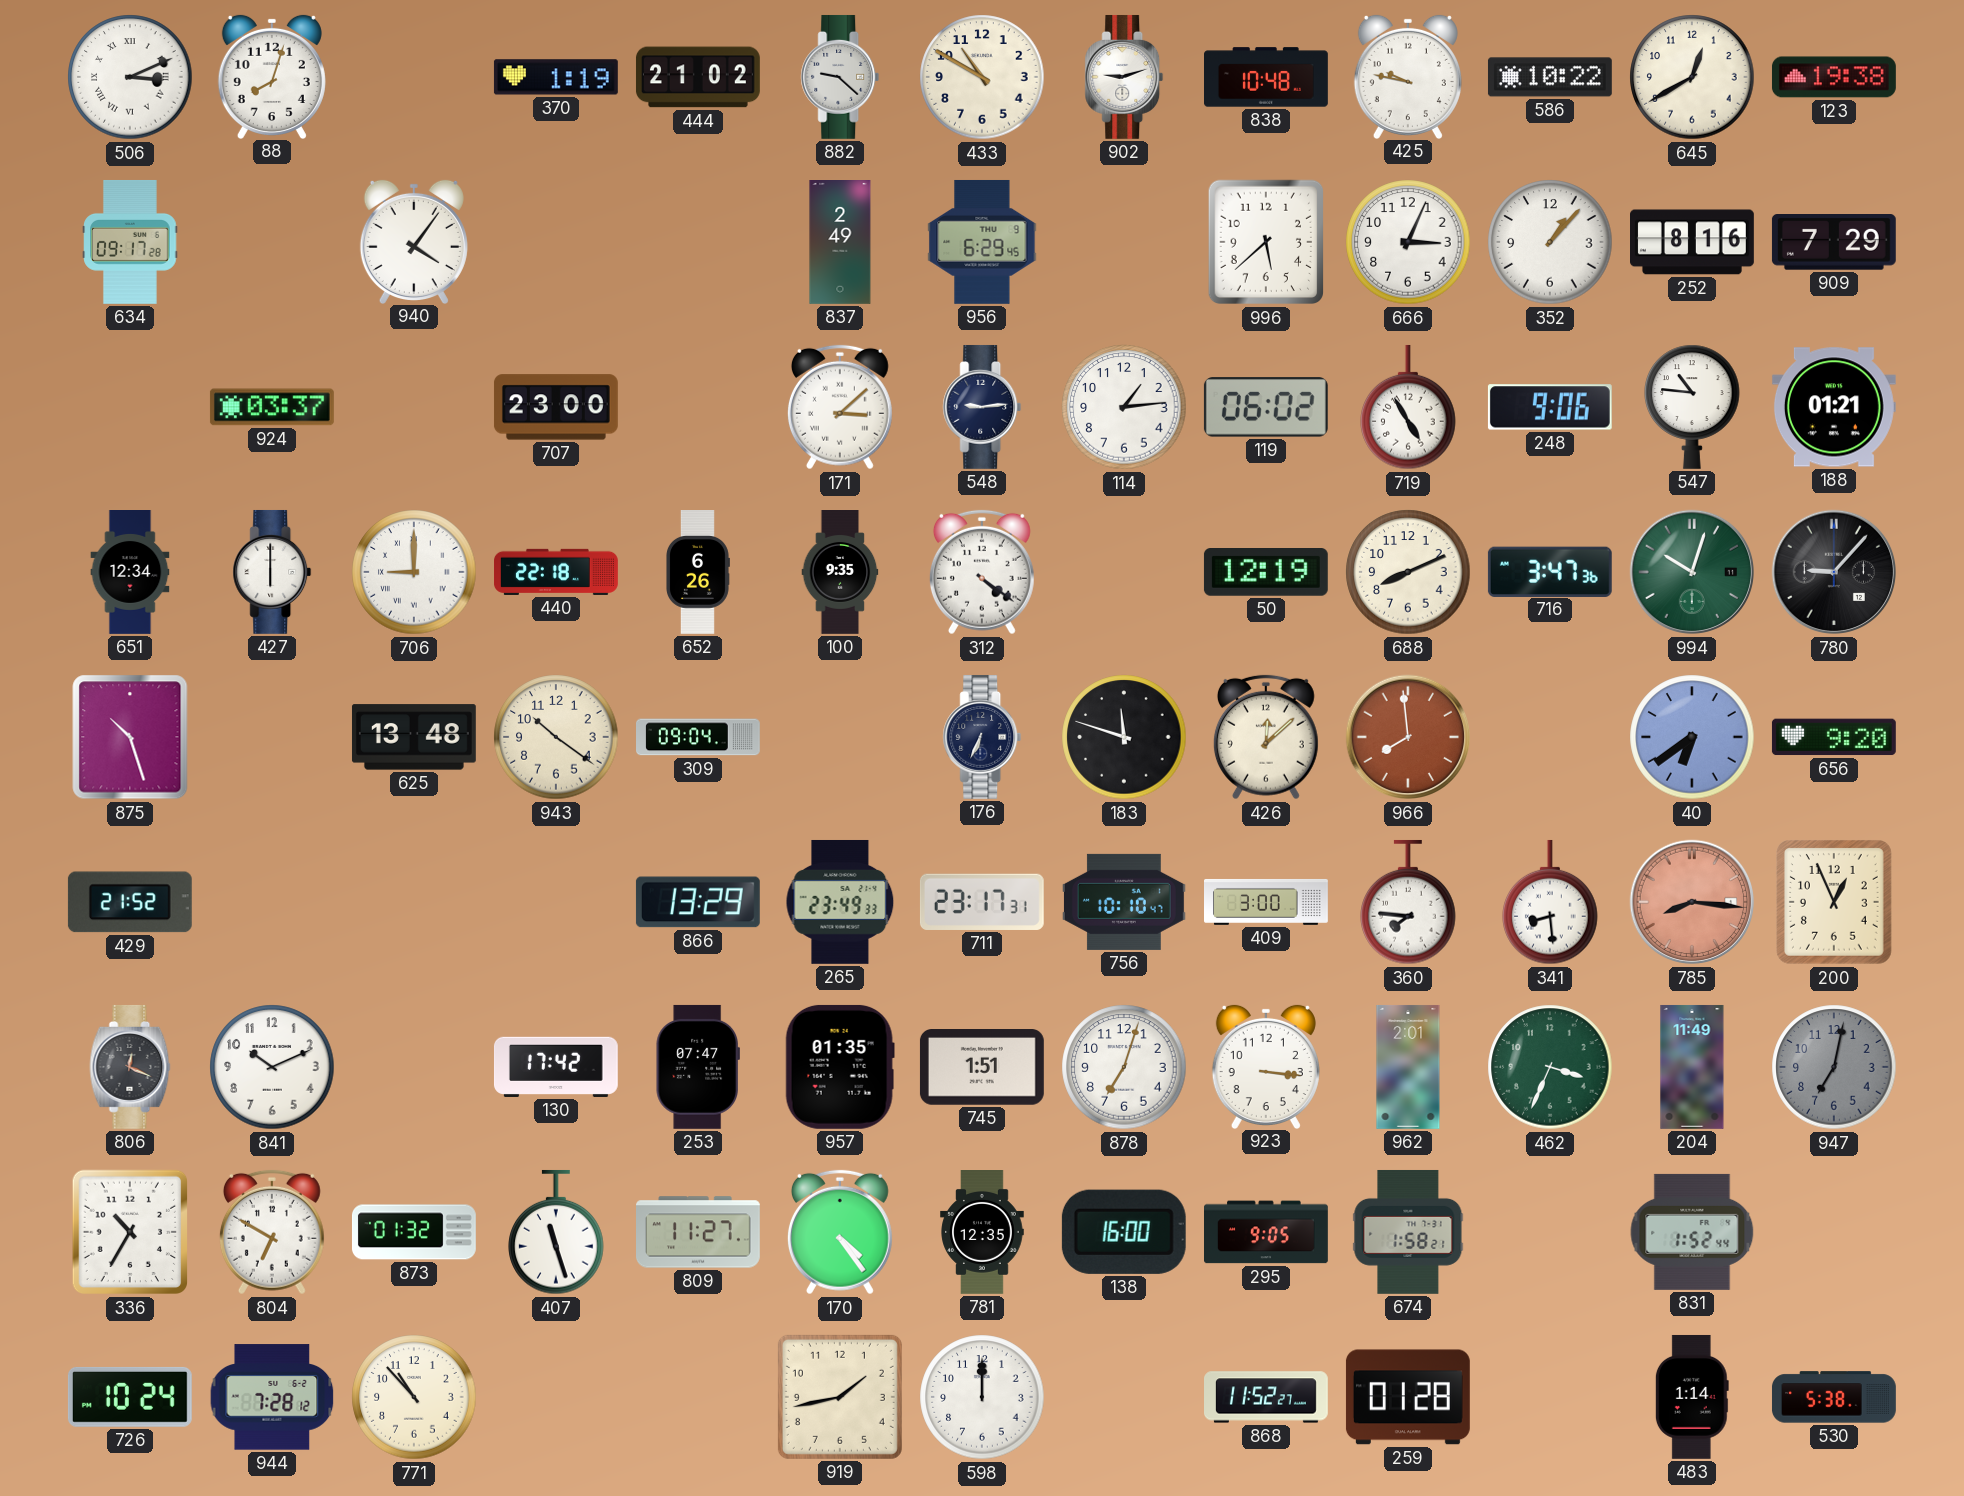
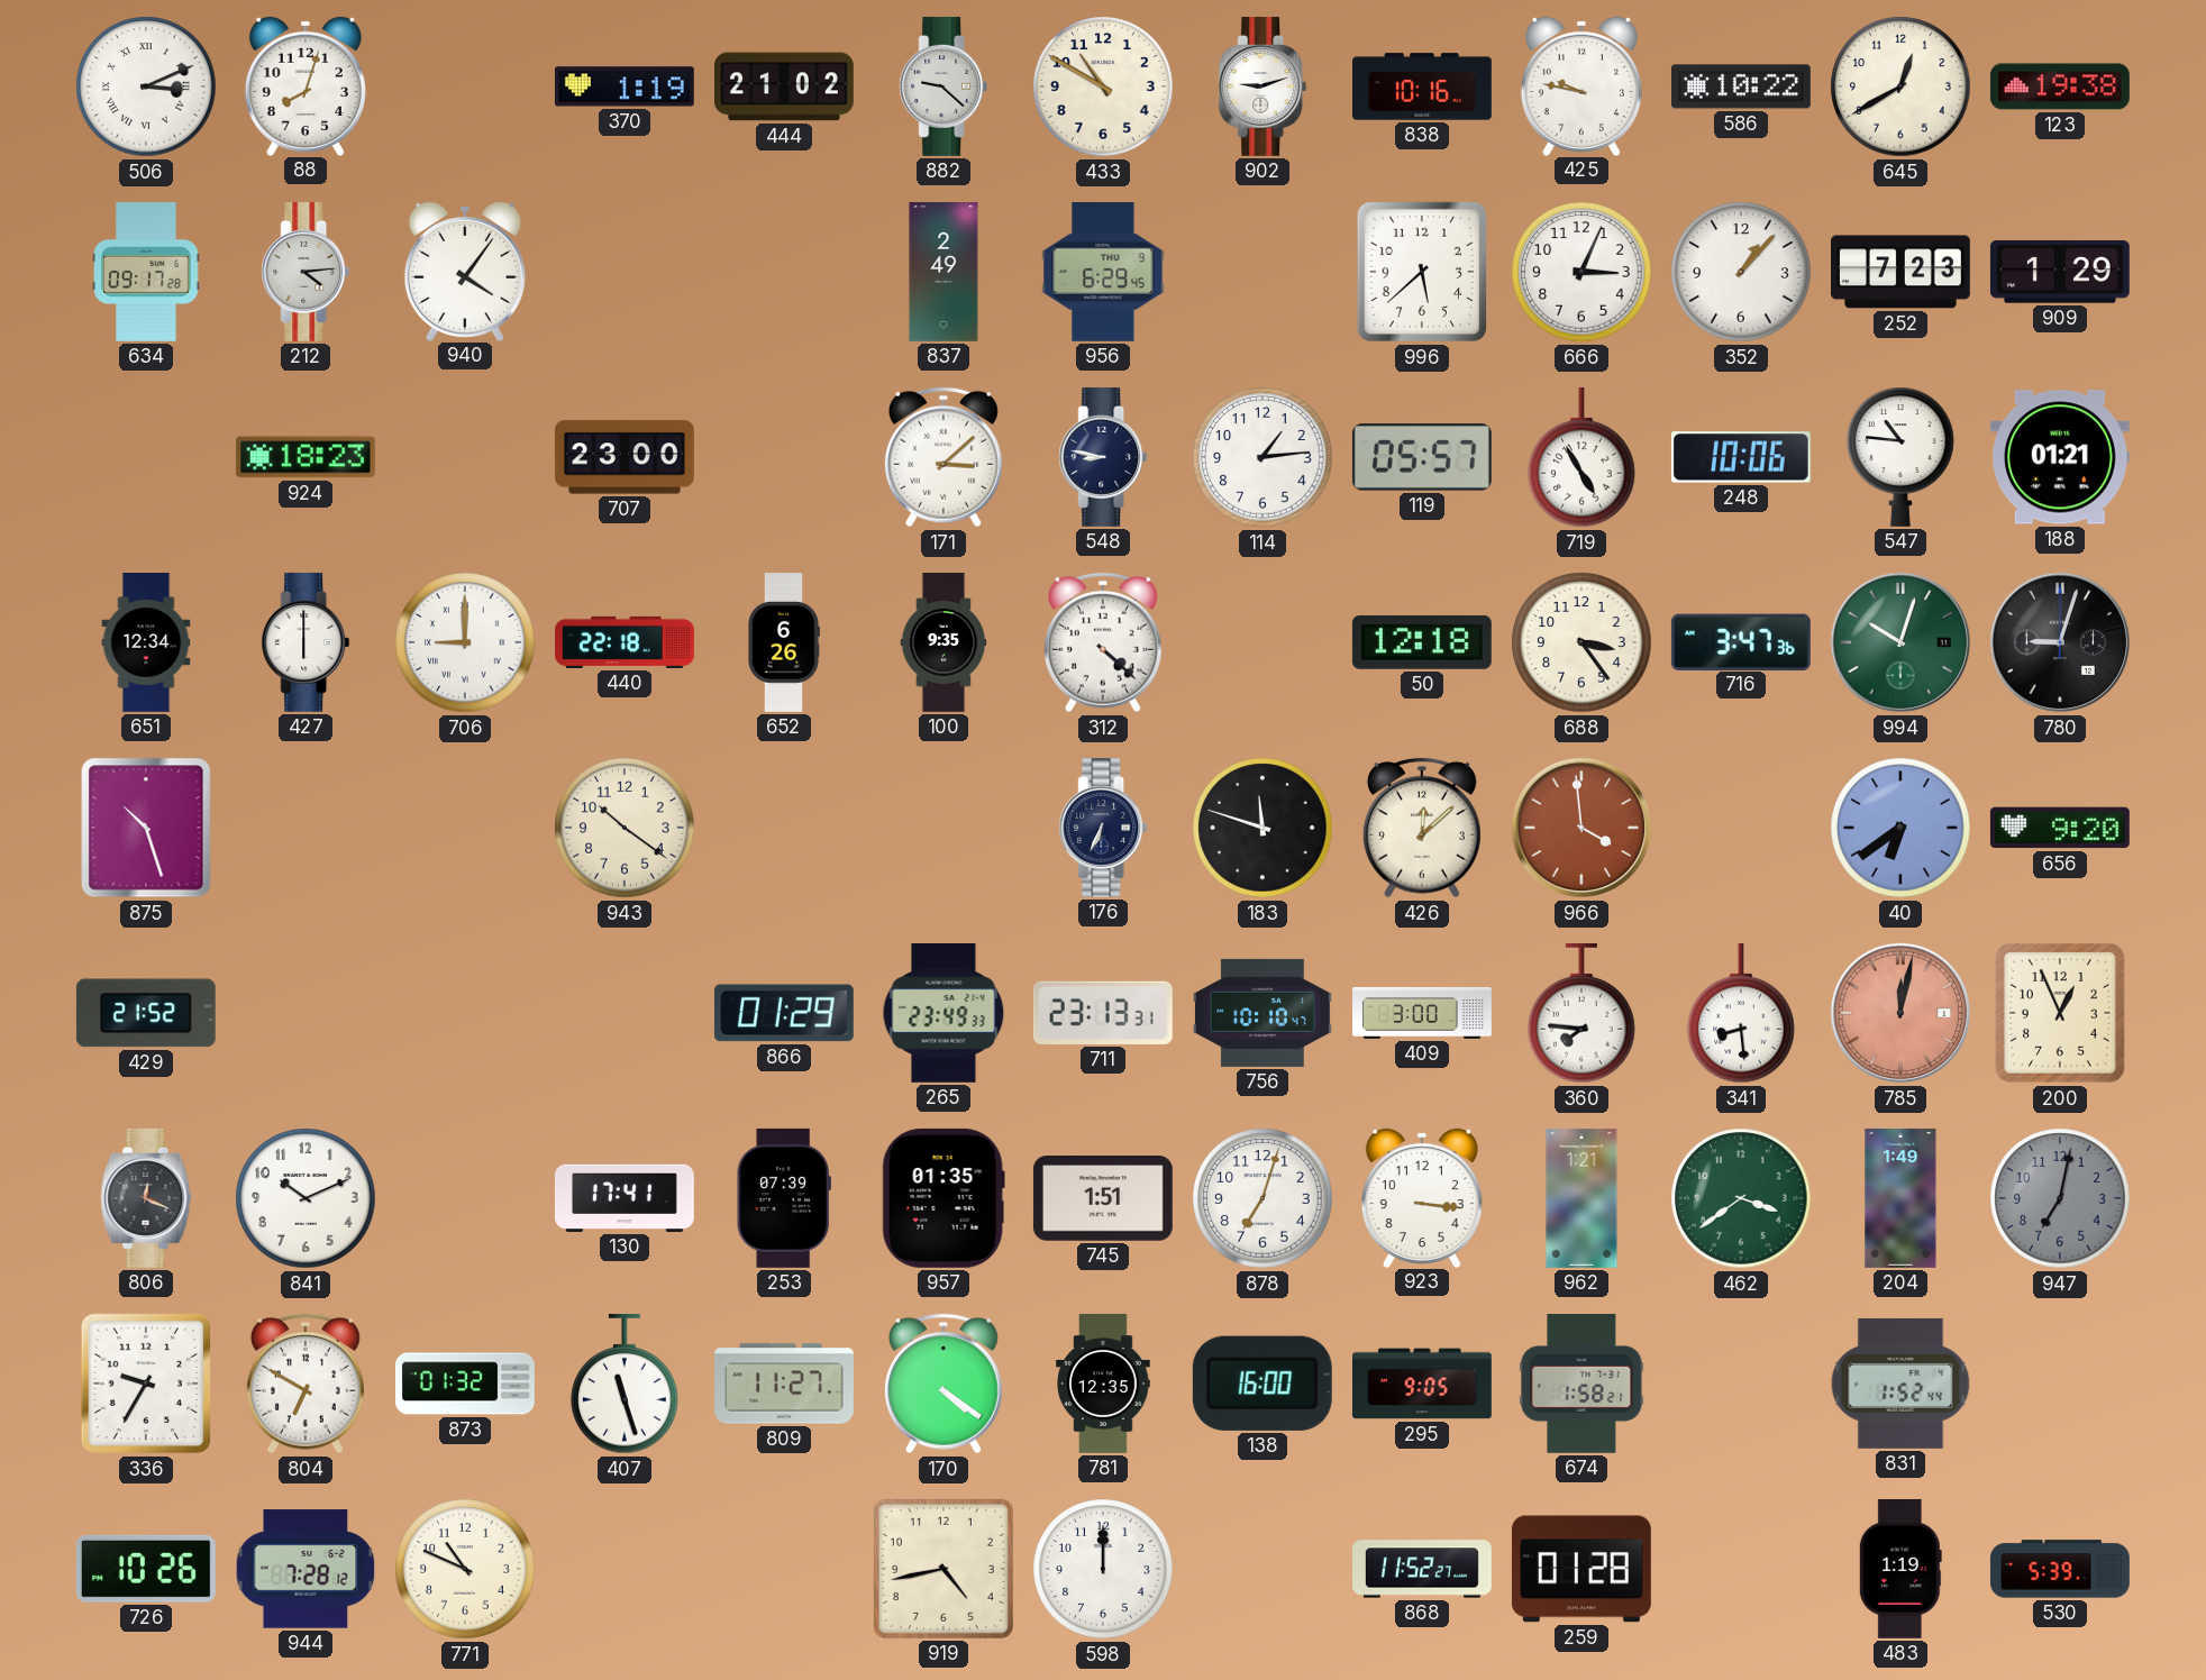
838: 10:48 -> 10:16 (1423, 86)
212: none -> 4:14 (306, 272)
252: 8:16 -> 7:23 (1902, 272)
909: 7:29 -> 1:29 (2060, 273)
924: 03:37 -> 18:23 (306, 457)
548: 9:14 -> 8:47 (1103, 457)
119: 06:02 -> 05:57 (1422, 457)
248: 9:06 -> 10:06 (1741, 457)
312: 4:21 -> 4:22 (1103, 642)
50: 12:19 -> 12:18 (1422, 643)
688: 8:11 -> 3:24 (1581, 642)
780: 9:07 -> 9:03 (2060, 642)
625: 13:48 -> none (414, 737)
309: 09:04 -> none (699, 737)
966: 7:59 -> 3:59 (1581, 828)
866: 13:29 -> 01:29 (784, 1013)
711: 23:17 -> 23:13 (1103, 1013)
785: 8:16 -> 12:02 (1900, 1013)
130: 17:42 -> 17:41 (625, 1198)
253: 07:47 -> 07:39 (784, 1198)
962: 2:01 -> 1:21 (1581, 1198)
462: 3:34 -> 3:39 (1741, 1198)
204: 11:49 -> 1:49 (1900, 1198)
336: 10:35 -> 9:35 (145, 1384)
170: 4:24 -> 4:21 (944, 1384)
726: 10:24 -> 10:26 (146, 1569)
771: 10:53 -> 10:49 (465, 1569)
919: 1:43 -> 4:43 (944, 1569)
483: 1:14 -> 1:19 (1900, 1569)
530: 5:38 -> 5:39 (2060, 1569)
